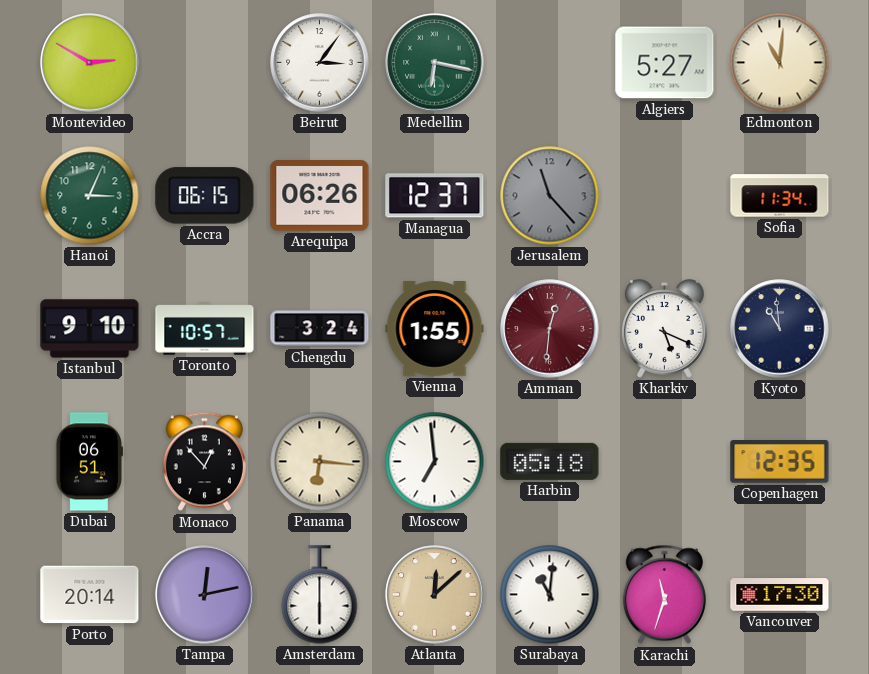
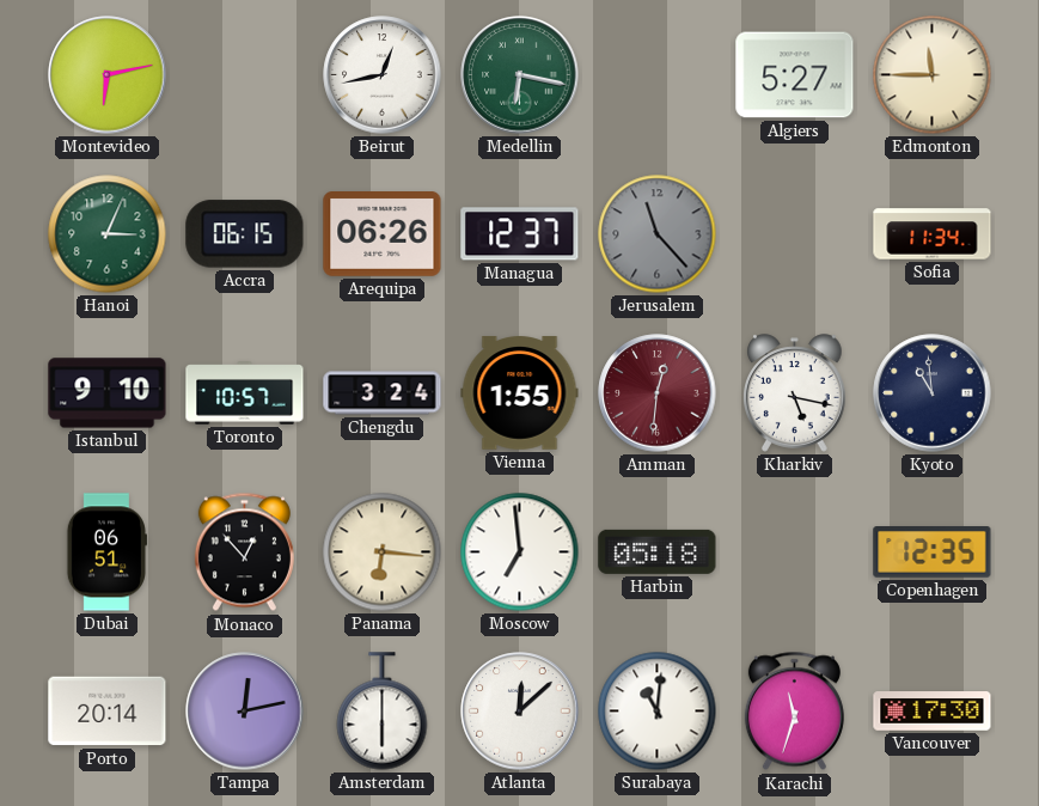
Montevideo: 2:50 -> 6:13 (108, 75)
Beirut: 3:06 -> 12:43 (383, 75)
Edmonton: 11:01 -> 11:45 (933, 75)
Kharkiv: 5:19 -> 5:17 (795, 393)
Atlanta dial: champagne -> white (520, 712)
